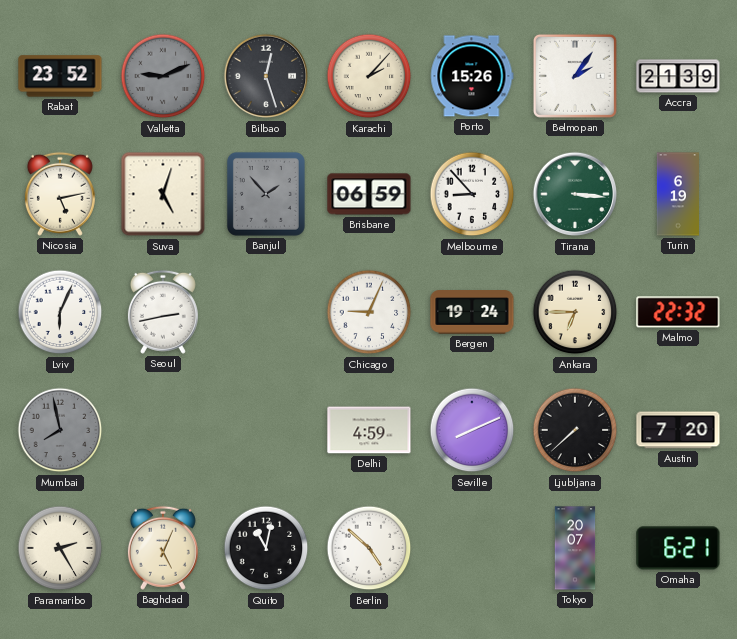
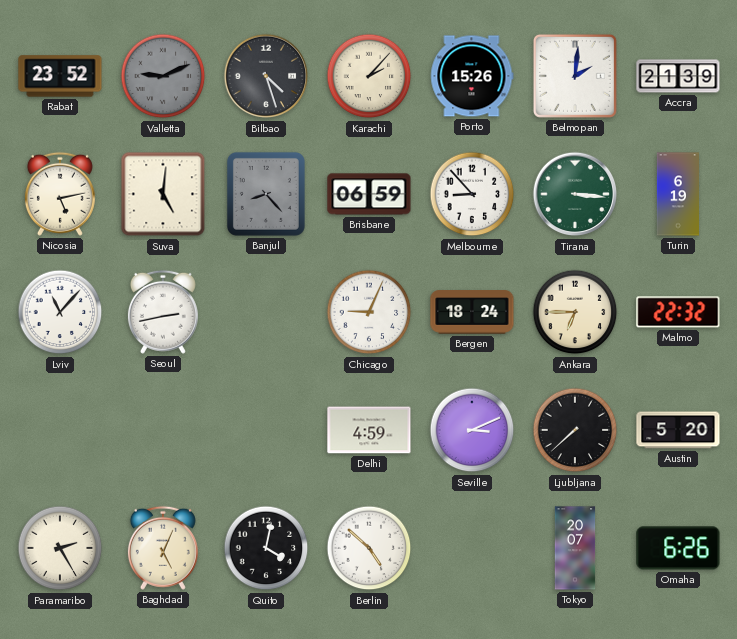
Bilbao: 12:27 -> 4:27 (266, 76)
Belmopan: 2:06 -> 2:01 (575, 76)
Suva: 5:03 -> 5:01 (163, 194)
Banjul: 1:53 -> 8:23 (266, 194)
Lviv: 6:04 -> 11:07 (60, 312)
Bergen: 19:24 -> 18:24 (472, 312)
Mumbai: 7:58 -> none (60, 430)
Seville: 8:11 -> 3:11 (472, 430)
Austin: 7:20 -> 5:20 (678, 430)
Quito: 11:02 -> 4:02 (266, 548)
Omaha: 6:21 -> 6:26 (678, 548)
